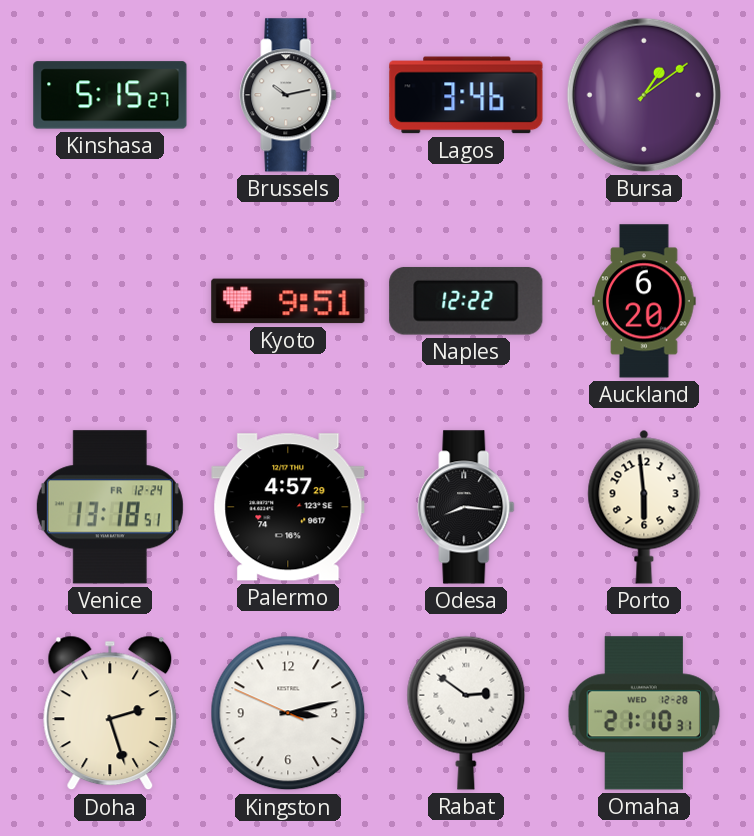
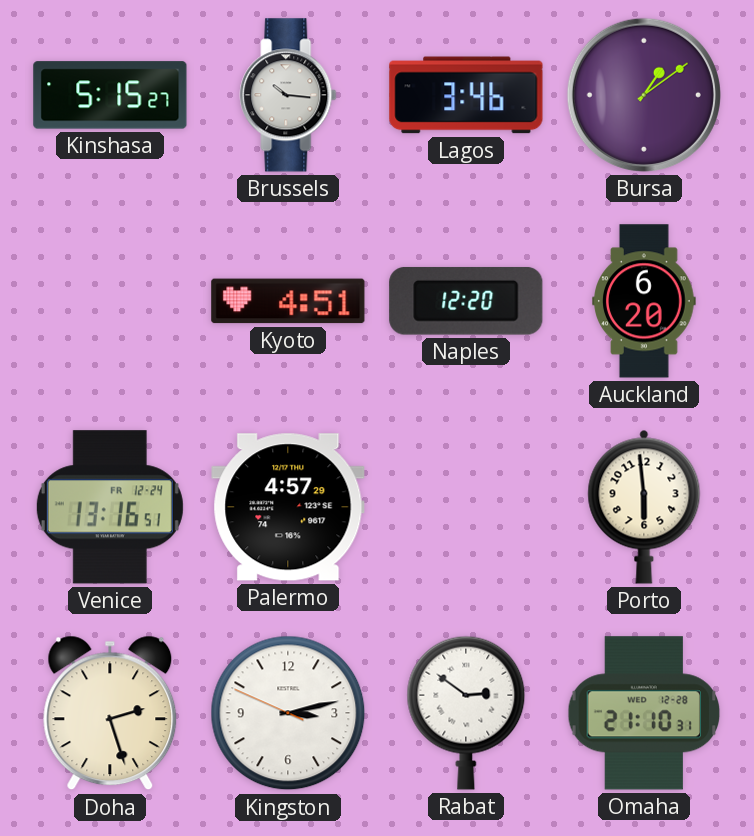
Brussels: 10:13 -> 10:16 (288, 95)
Kyoto: 9:51 -> 4:51 (288, 301)
Naples: 12:22 -> 12:20 (466, 301)
Venice: 13:18 -> 13:16 (110, 507)
Odesa: 8:16 -> none (466, 507)
